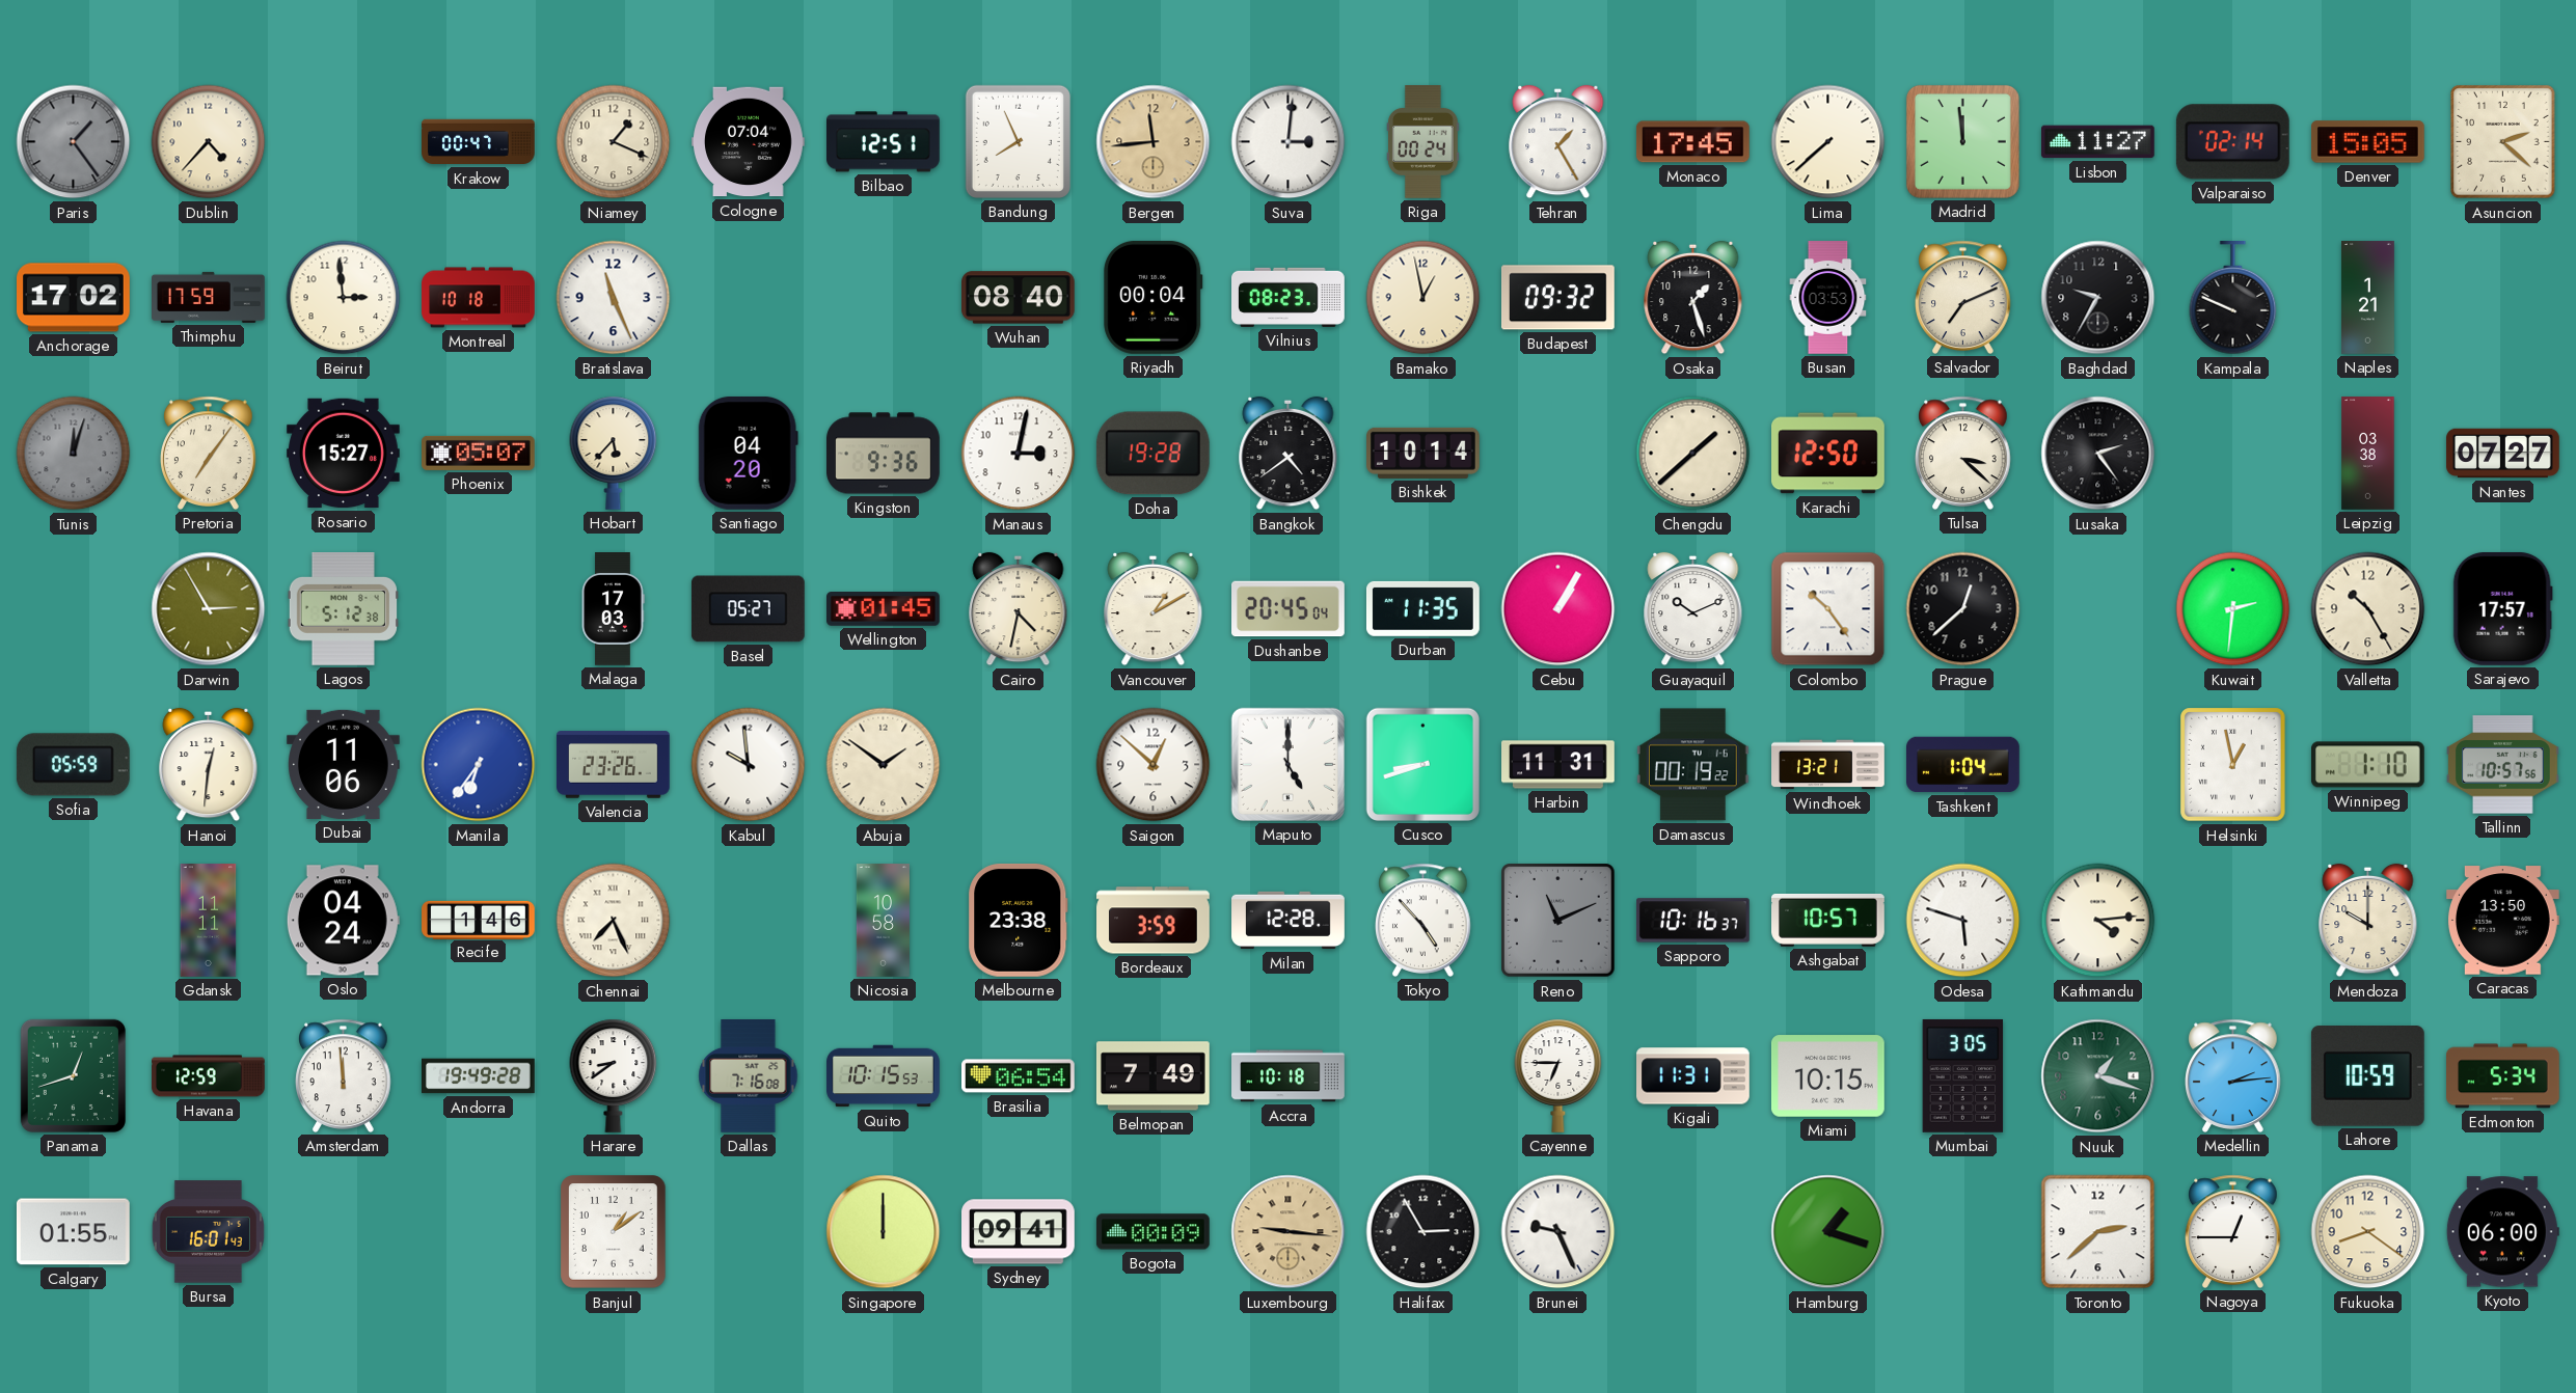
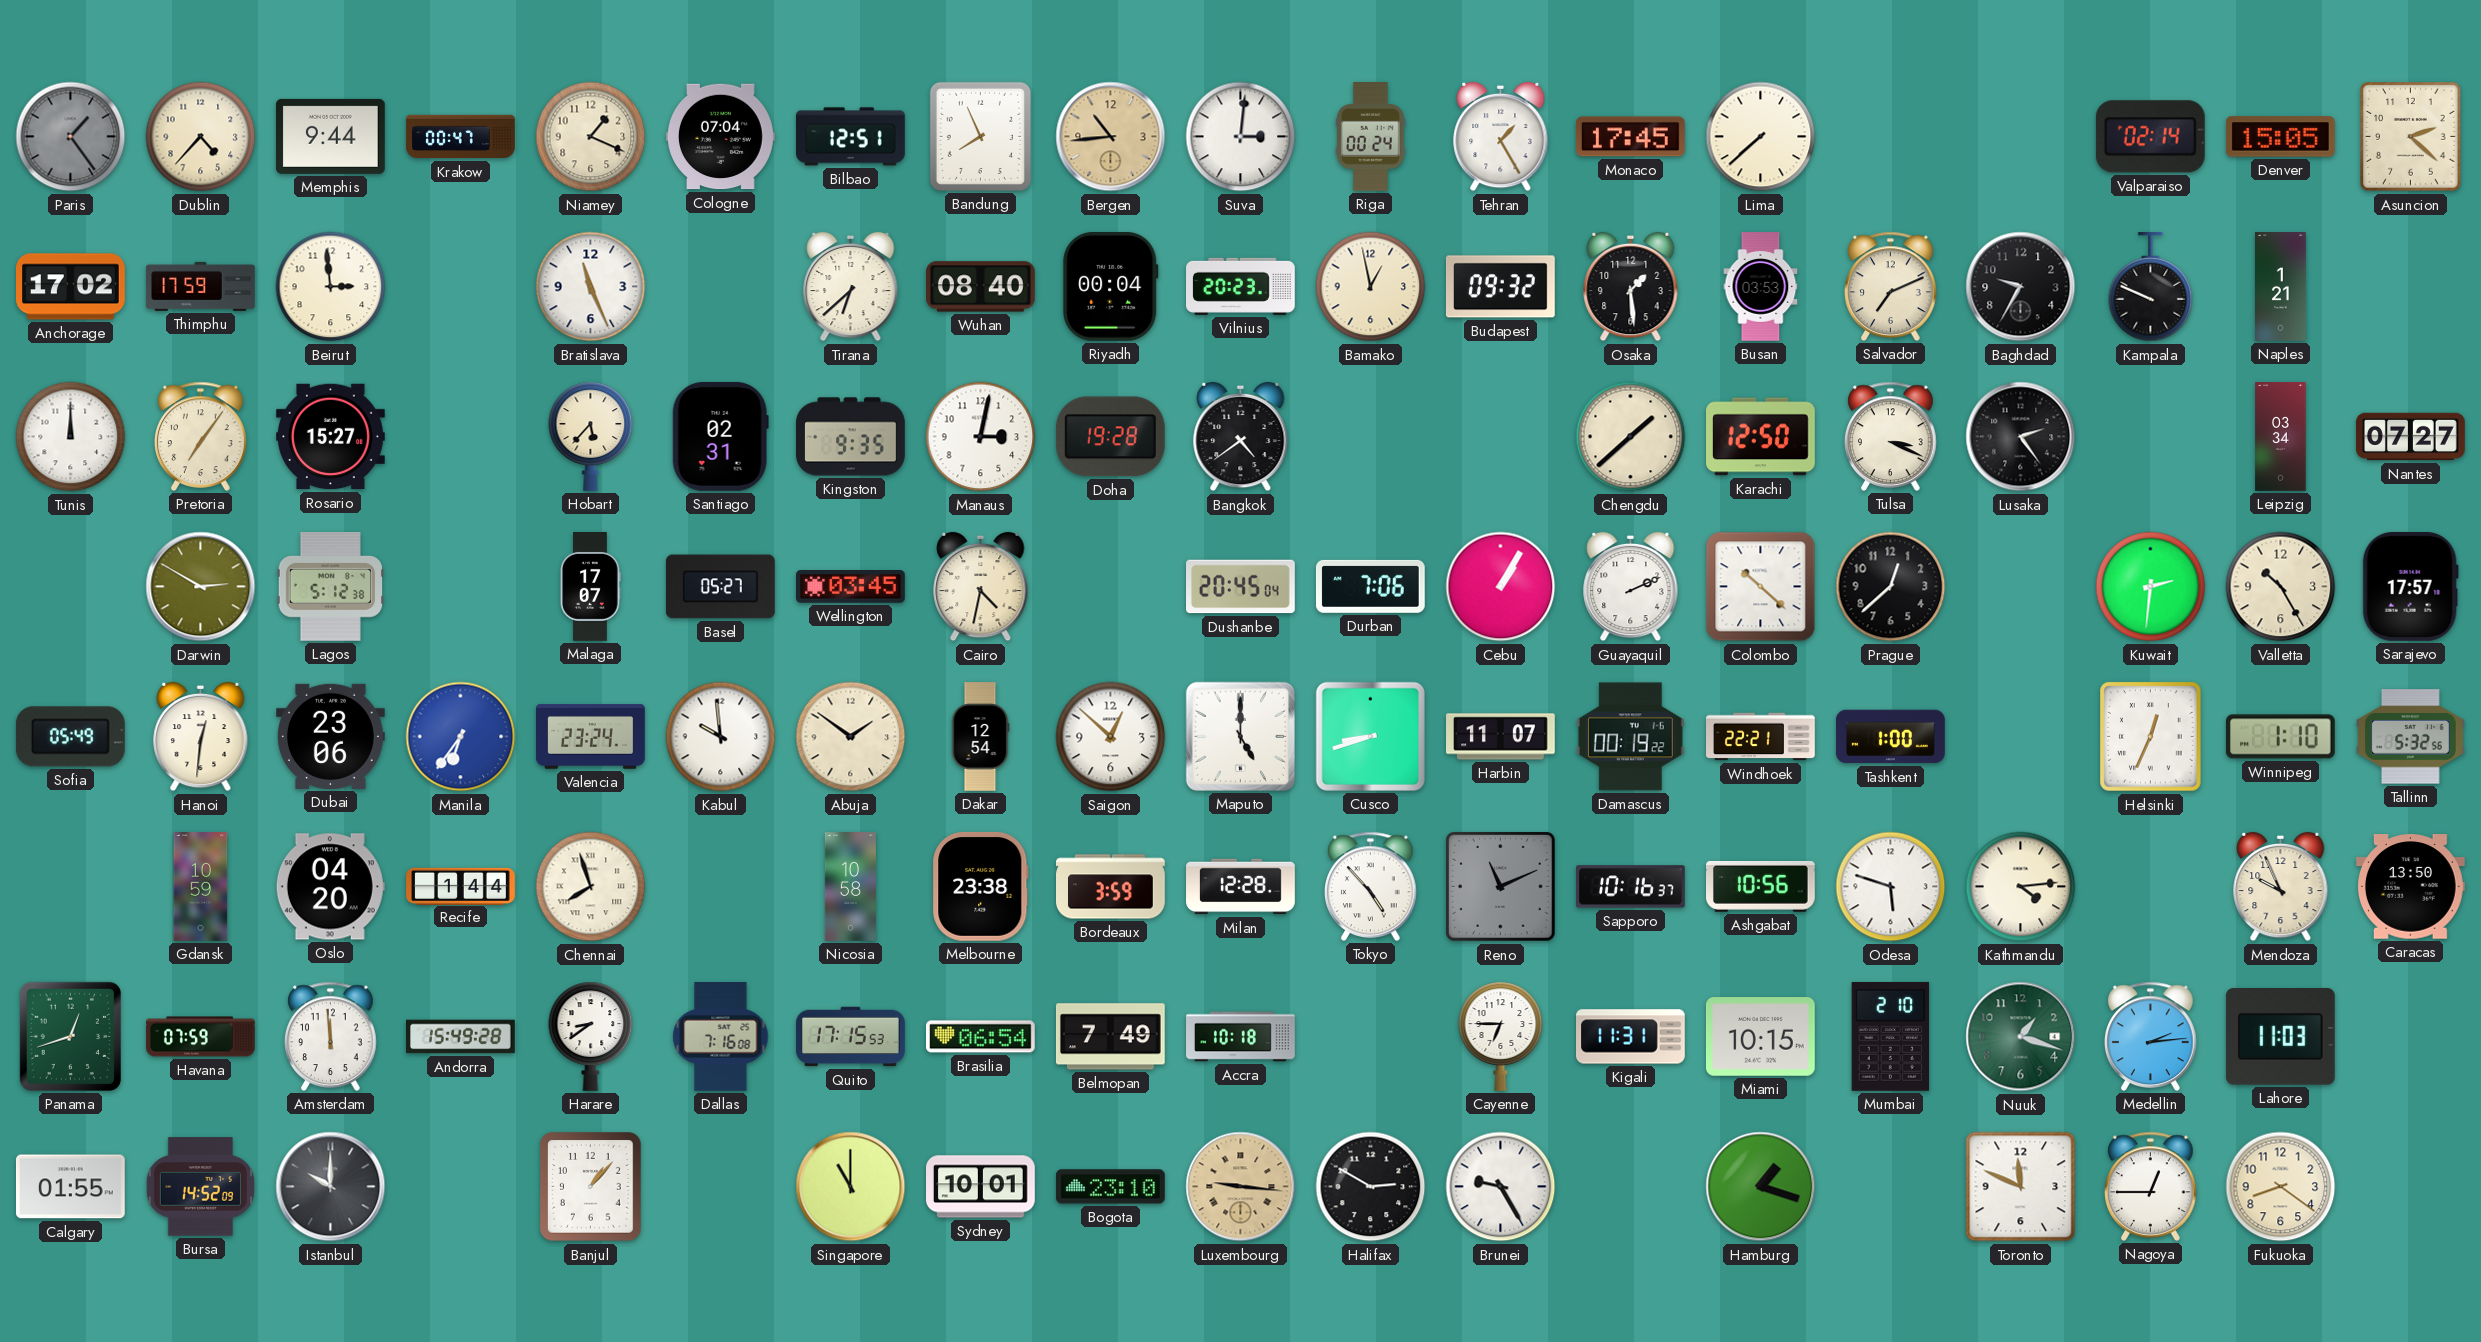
Memphis: none -> 9:44 (330, 136)
Bergen: 11:44 -> 10:44 (1111, 137)
Madrid: 11:59 -> none (1962, 141)
Lisbon: 11:27 -> none (2097, 142)
Montreal: 10:18 -> none (479, 298)
Tirana: none -> 6:38 (851, 287)
Vilnius: 08:23 -> 20:23 (1241, 286)
Osaka: 1:27 -> 1:29 (1631, 287)
Tunis: 12:03 -> 12:00 (71, 437)
Tunis dial: grey -> white (71, 437)
Phoenix: 05:07 -> none (479, 453)
Santiago: 04:20 -> 02:31 (720, 436)
Kingston: 9:36 -> 9:35 (851, 437)
Bishkek: 10:14 -> none (1423, 453)
Tulsa: 3:22 -> 3:19 (1891, 436)
Leipzig: 03:38 -> 03:34 (2281, 437)
Darwin: 2:55 -> 2:50 (201, 587)
Malaga: 17:03 -> 17:07 (590, 587)
Wellington: 01:45 -> 03:45 (851, 587)
Vancouver: 1:10 -> none (1154, 609)
Durban: 11:35 -> 7:06 (1370, 586)
Guayaquil: 10:11 -> 2:11 (1631, 587)
Colombo: 10:24 -> 10:22 (1761, 587)
Sofia: 05:59 -> 05:49 (70, 737)
Dubai: 11:06 -> 23:06 (331, 736)
Valencia: 23:26 -> 23:24 (591, 737)
Dakar: none -> 12:54 (980, 737)
Harbin: 11:31 -> 11:07 (1501, 737)
Windhoek: 13:21 -> 22:21 (1761, 737)
Tashkent: 1:04 -> 1:00 (1891, 737)
Helsinki: 12:58 -> 12:34 (2151, 737)
Tallinn: 10:57 -> 5:32 (2411, 737)
Gdansk: 11:11 -> 10:59 (201, 887)
Oslo: 04:24 -> 04:20 (330, 887)
Recife: 1:46 -> 1:44 (461, 886)
Chennai: 7:26 -> 7:57 (591, 887)
Ashgabat: 10:57 -> 10:56 (1761, 886)
Mendoza: 10:00 -> 9:56 (2281, 887)
Havana: 12:59 -> 07:59 (201, 1037)
Andorra: 19:49 -> 15:49 (461, 1037)
Quito: 10:15 -> 17:15 (851, 1037)
Mumbai: 3:05 -> 2:10 (1891, 1036)
Lahore: 10:59 -> 11:03 (2280, 1037)
Edmonton: 5:34 -> none (2503, 1076)
Bursa: 16:01 -> 14:52 (200, 1187)
Istanbul: none -> 10:00 (331, 1187)
Banjul: 1:09 -> 1:07 (591, 1187)
Singapore: 12:00 -> 11:00 (851, 1187)
Sydney: 09:41 -> 10:01 (981, 1187)
Bogota: 00:09 -> 23:10 (1110, 1187)
Halifax: 2:55 -> 2:50 (1371, 1187)
Brunei: 9:26 -> 9:25 (1501, 1187)
Toronto: 2:38 -> 11:49 (2021, 1187)
Kyoto: 06:00 -> none (2502, 1232)
